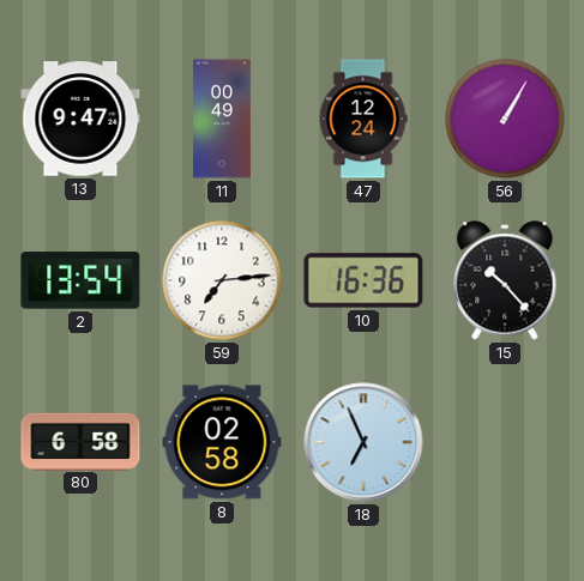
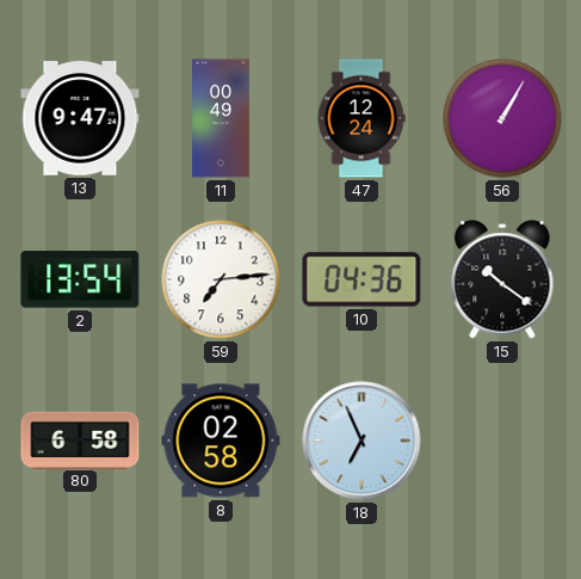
10: 16:36 -> 04:36 (361, 279)
15: 10:23 -> 10:21 (502, 279)
